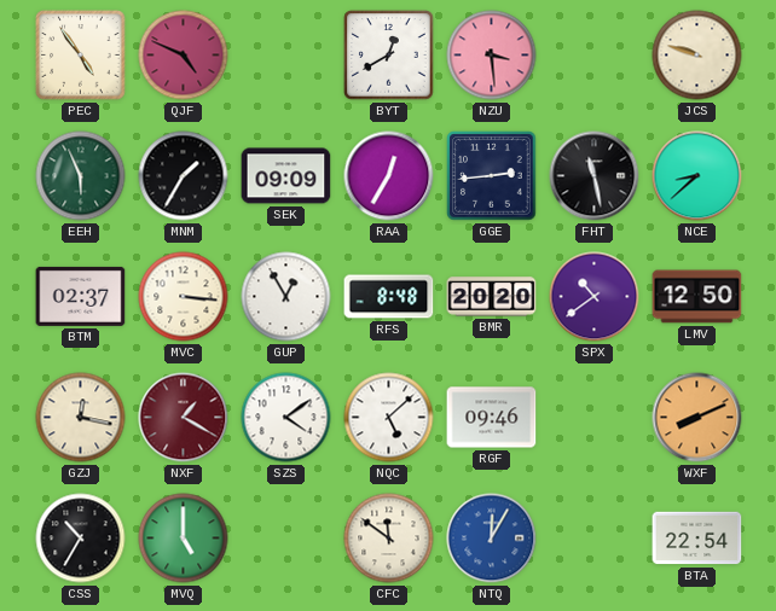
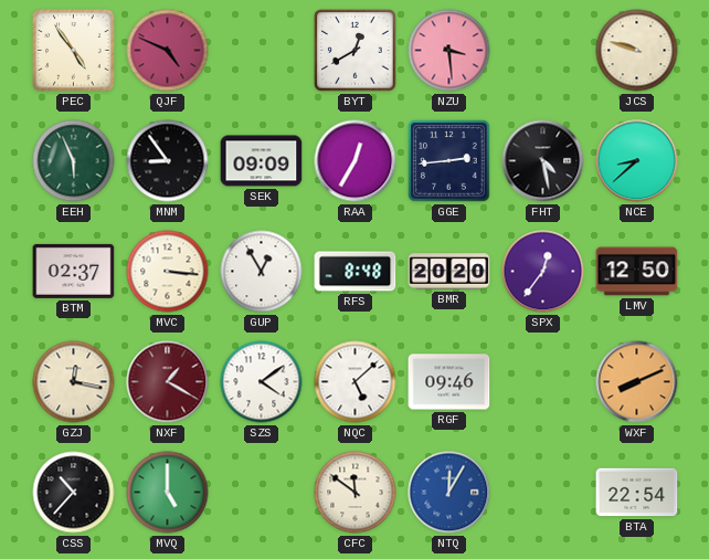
MNM: 1:35 -> 8:54 (168, 161)
FHT: 11:28 -> 4:28 (543, 161)
SPX: 10:39 -> 12:36 (543, 272)
CSS: 10:35 -> 10:37 (74, 493)
